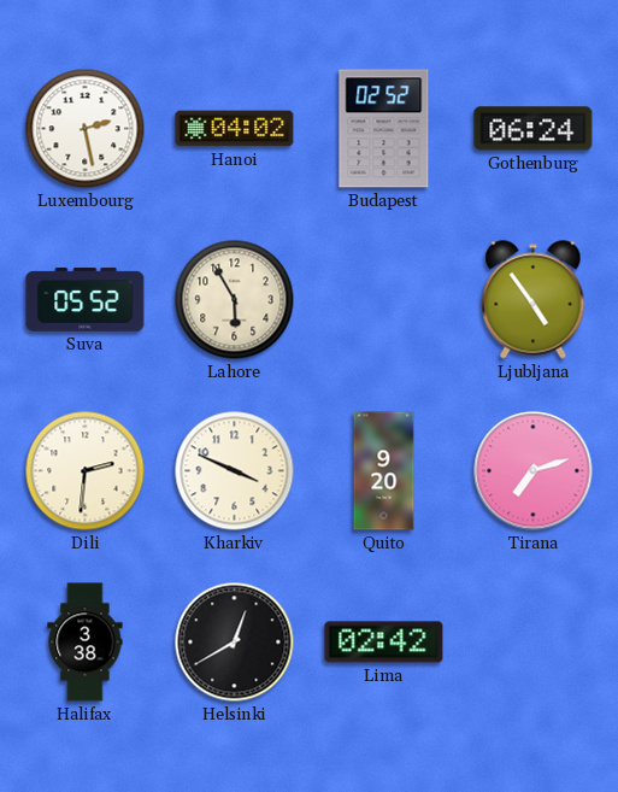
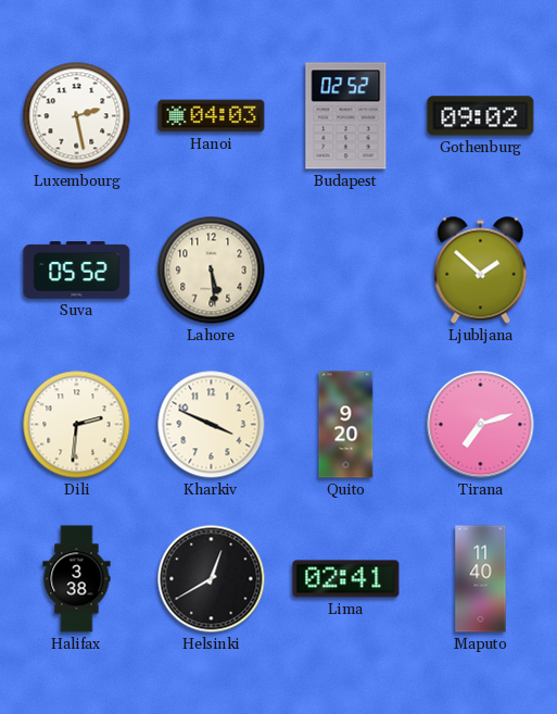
Hanoi: 04:02 -> 04:03 (212, 116)
Gothenburg: 06:24 -> 09:02 (481, 116)
Lahore: 5:55 -> 5:29 (212, 271)
Ljubljana: 4:54 -> 1:52 (481, 271)
Lima: 02:42 -> 02:41 (346, 579)
Maputo: none -> 11:40 (481, 579)
